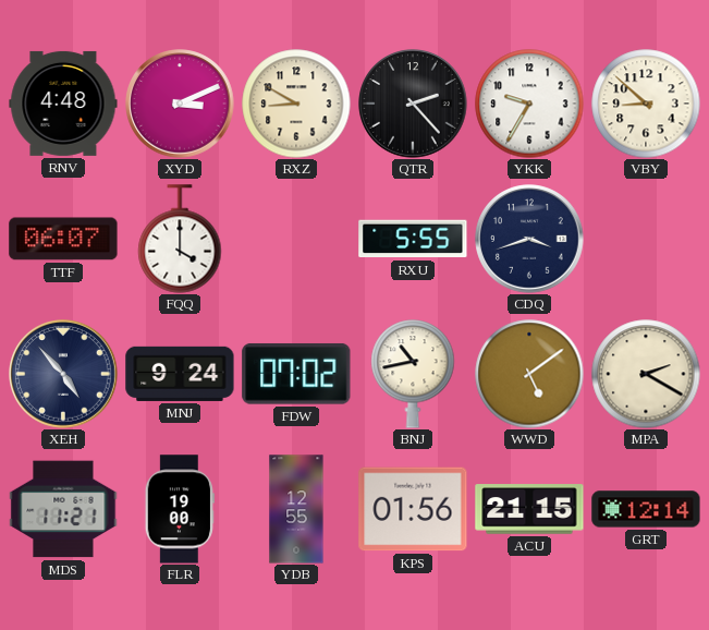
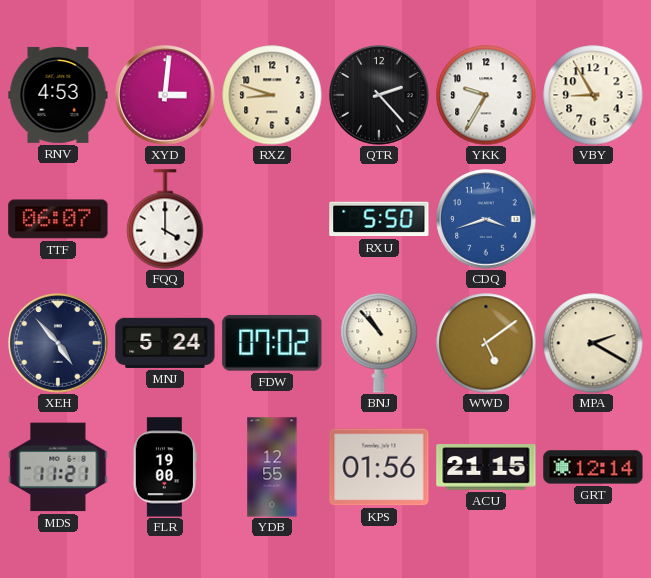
RNV: 4:48 -> 4:53 (58, 95)
XYD: 3:11 -> 3:01 (165, 95)
RXZ: 8:50 -> 8:48 (272, 95)
VBY: 8:52 -> 8:55 (593, 95)
RXU: 5:55 -> 5:50 (379, 219)
CDQ dial: navy -> blue (486, 219)
MNJ: 9:24 -> 5:24 (165, 343)
BNJ: 10:43 -> 10:53 (379, 343)
